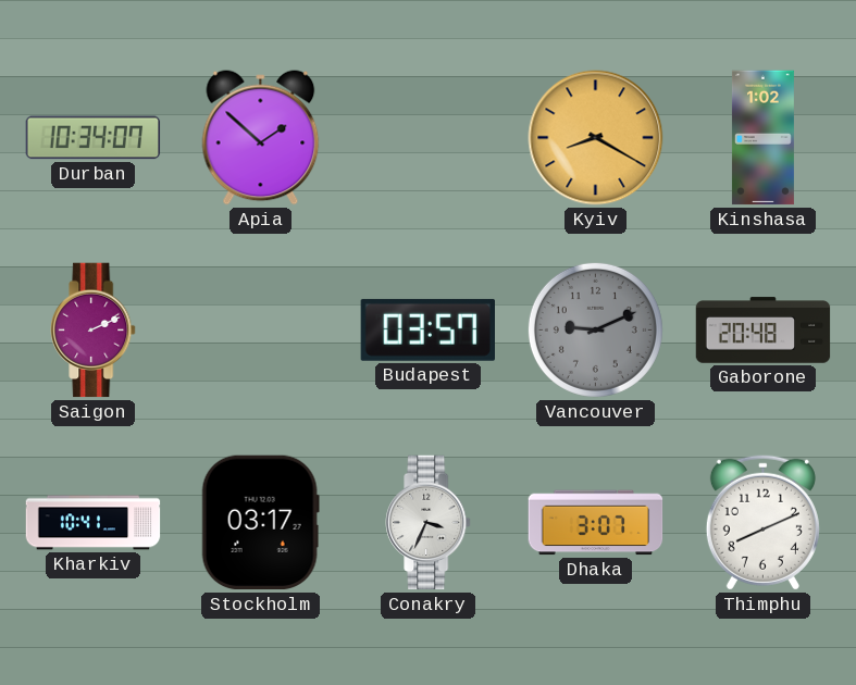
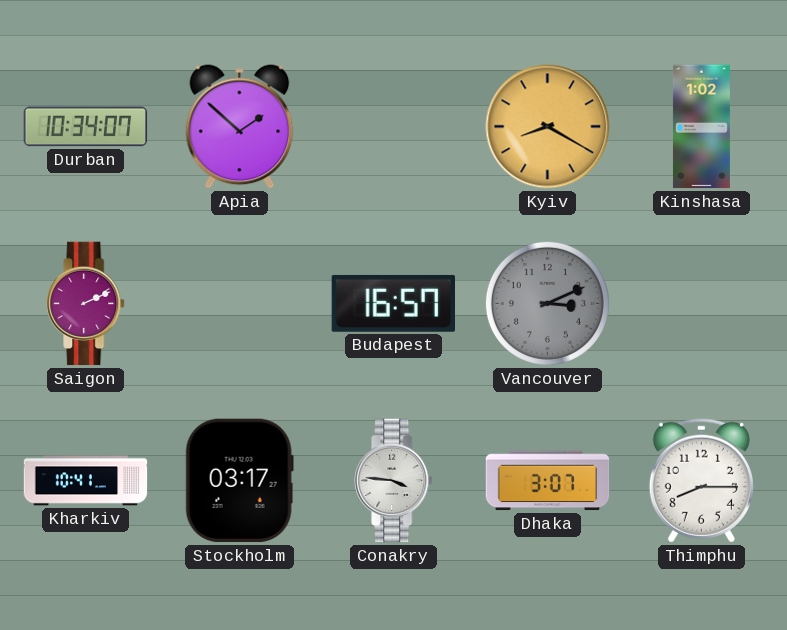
Budapest: 03:57 -> 16:57 (393, 303)
Vancouver: 9:11 -> 3:11 (547, 303)
Gaborone: 20:48 -> none (764, 331)
Conakry: 3:34 -> 3:46 (394, 481)
Thimphu: 8:11 -> 8:15 (701, 480)
